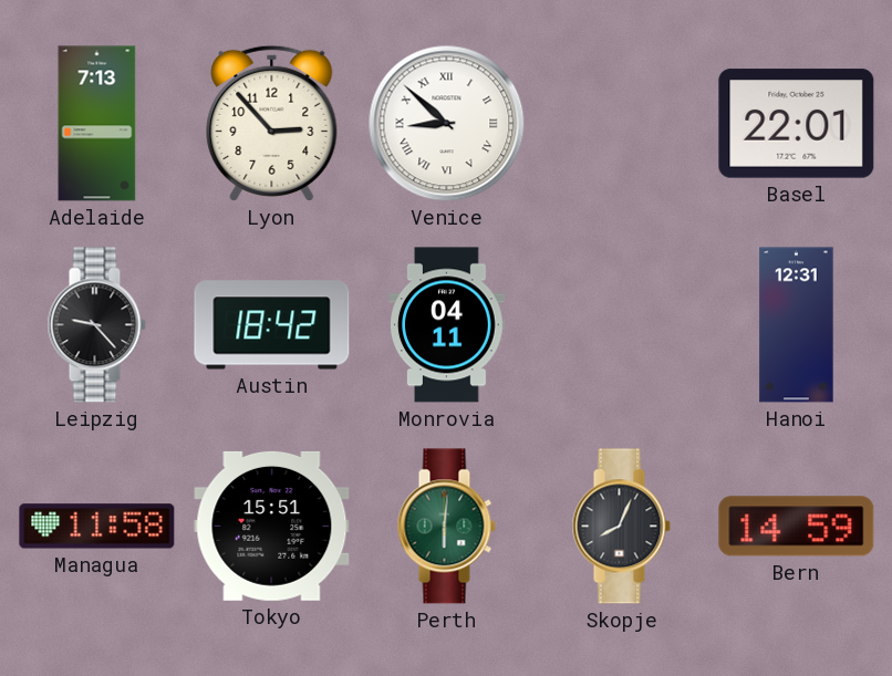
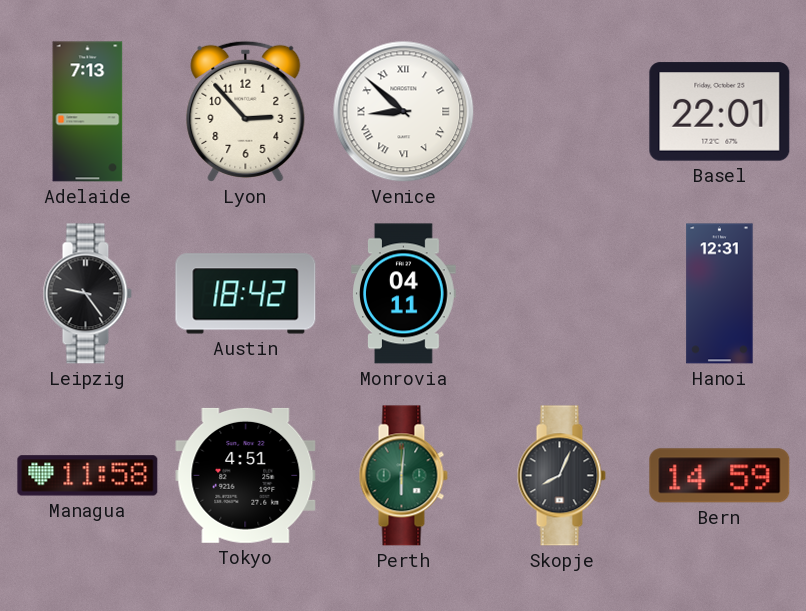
Leipzig: 9:23 -> 9:24 (87, 294)
Tokyo: 15:51 -> 4:51 (246, 475)
